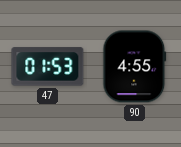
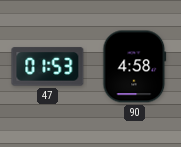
90: 4:55 -> 4:58 (135, 67)
